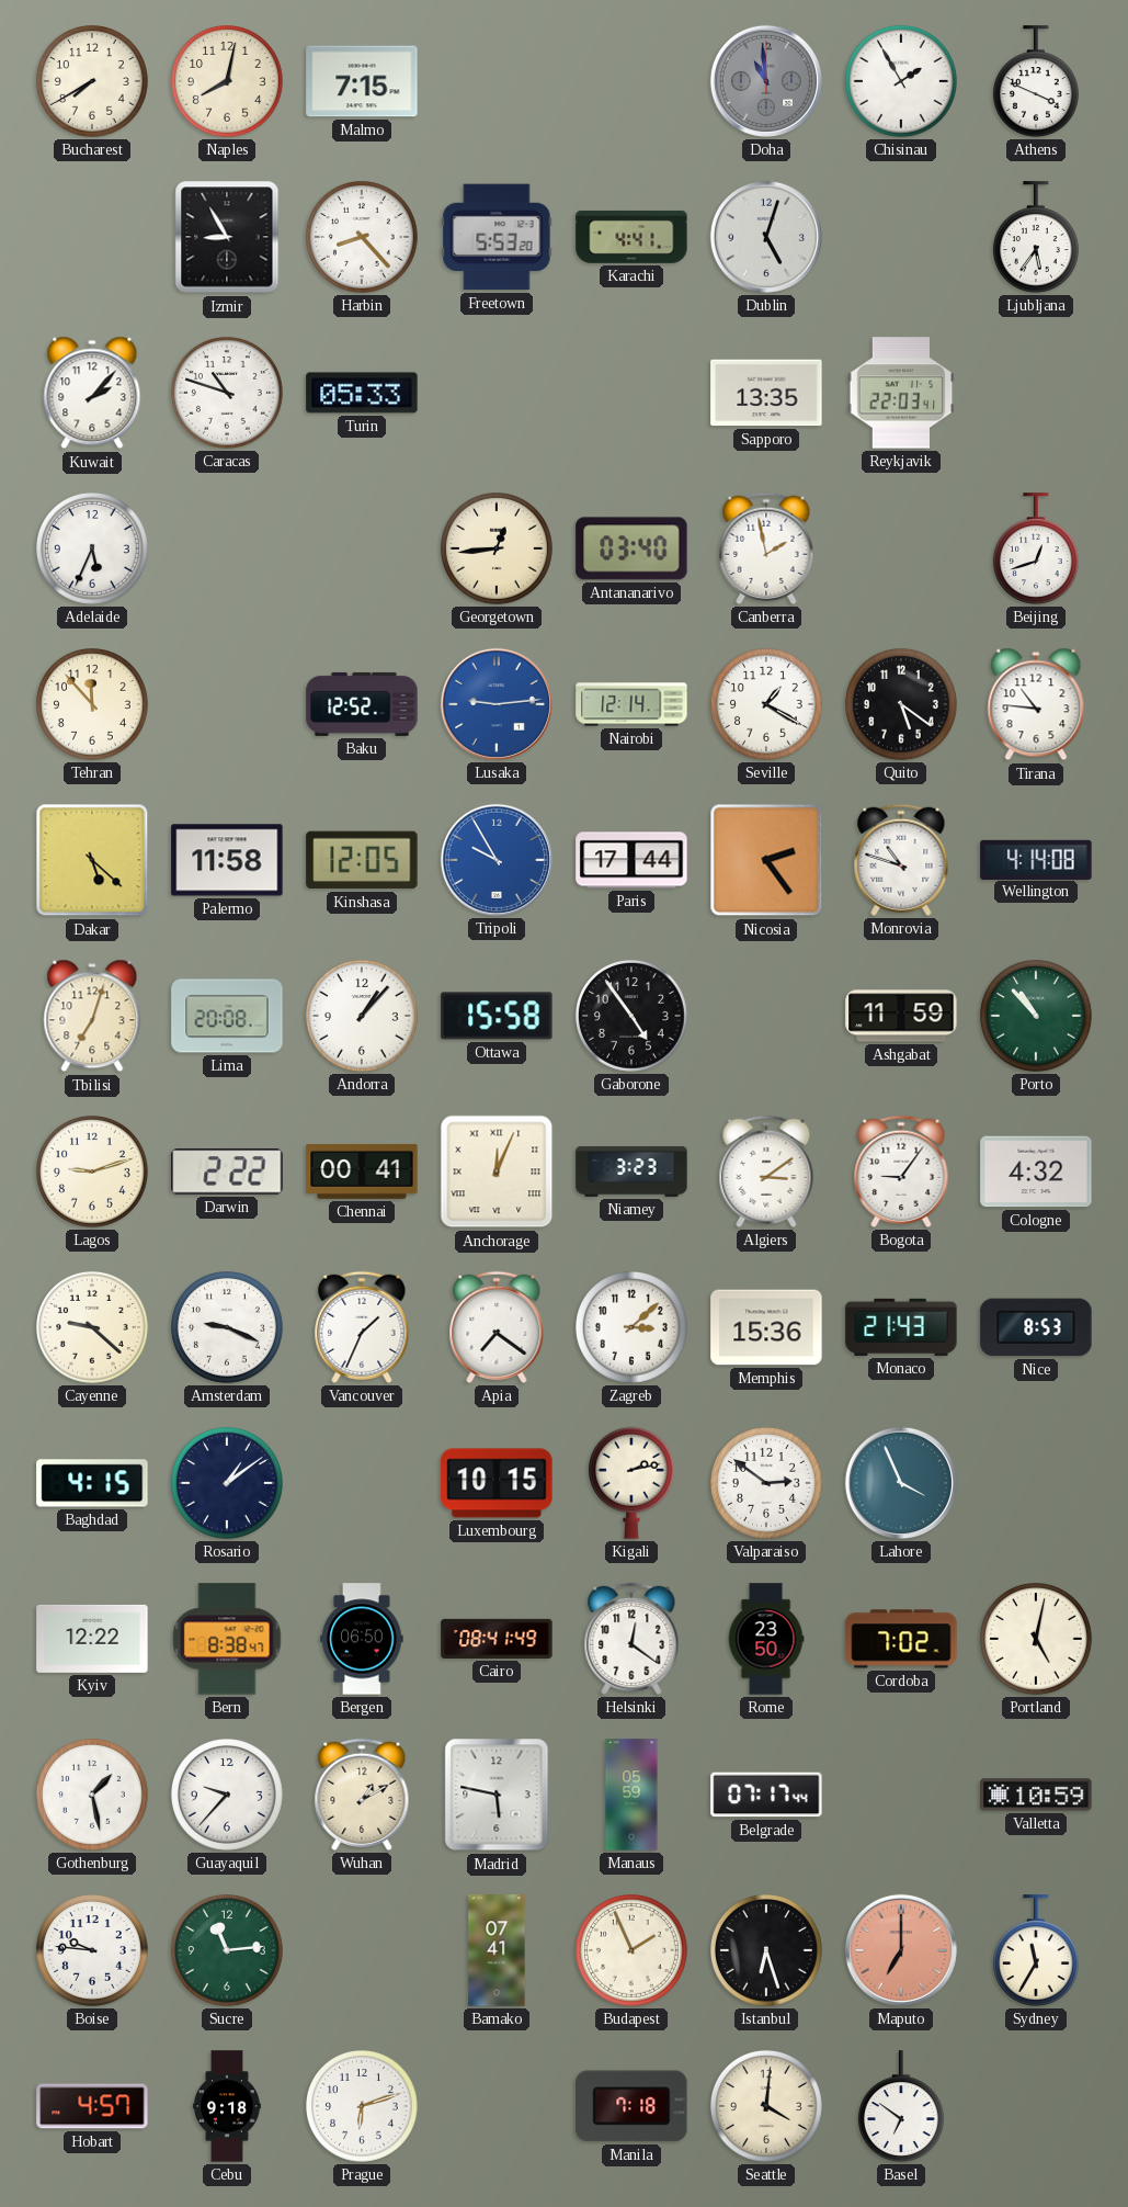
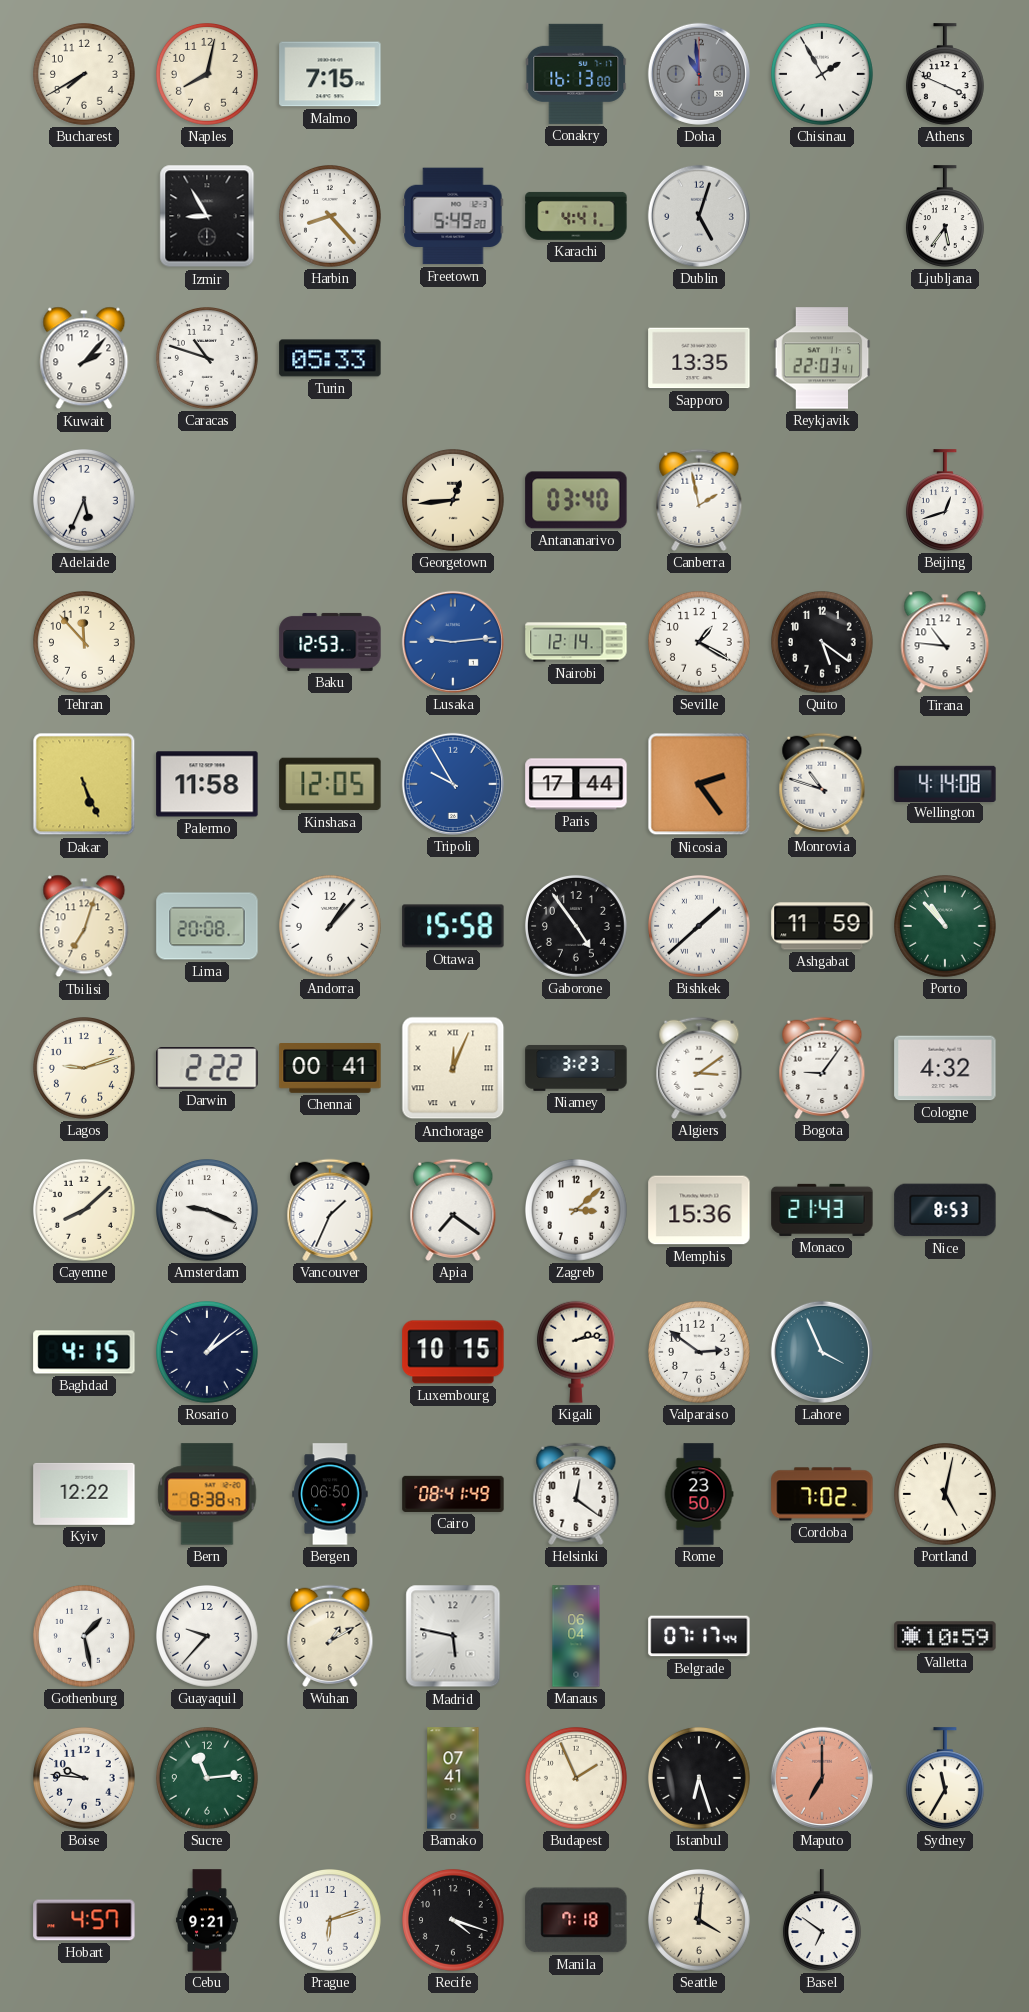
Conakry: none -> 16:13 (576, 74)
Freetown: 5:53 -> 5:49 (453, 216)
Baku: 12:52 -> 12:53 (330, 642)
Dakar: 5:22 -> 5:26 (84, 784)
Bishkek: none -> 1:38 (700, 927)
Cayenne: 9:22 -> 8:08 (85, 1211)
Manaus: 05:59 -> 06:04 (576, 1636)
Cebu: 9:18 -> 9:21 (208, 1920)
Recife: none -> 4:18 (454, 1921)
